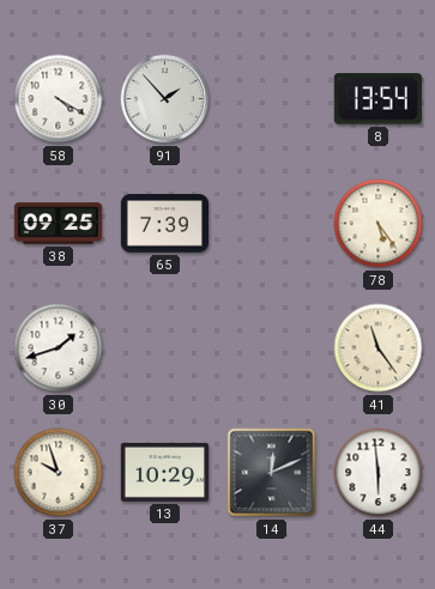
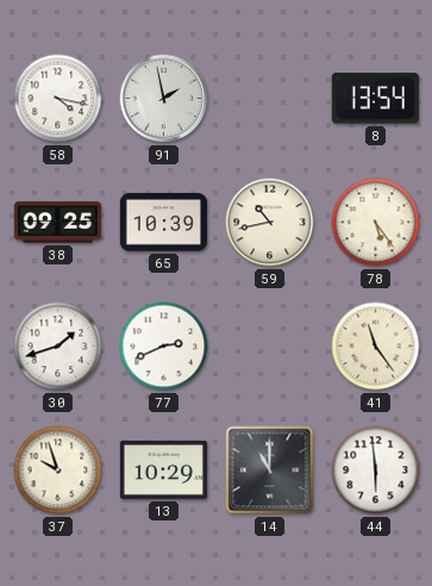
58: 4:20 -> 4:17 (58, 99)
91: 1:53 -> 1:58 (164, 99)
65: 7:39 -> 10:39 (163, 223)
59: none -> 10:43 (270, 223)
77: none -> 2:41 (164, 347)
14: 12:11 -> 11:00 (270, 470)
